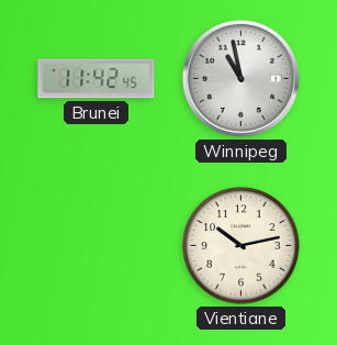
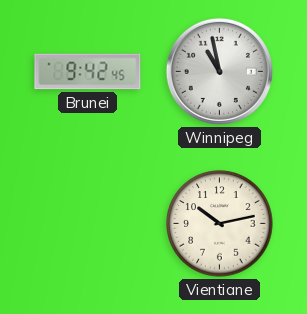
Brunei: 11:42 -> 9:42 (88, 72)
